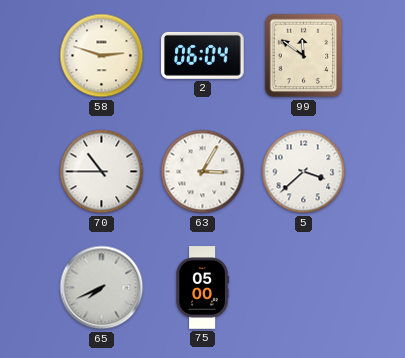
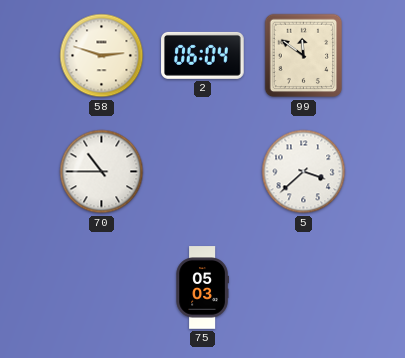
63: 3:05 -> none (203, 172)
65: 7:41 -> none (102, 288)
75: 05:00 -> 05:03 (202, 288)
